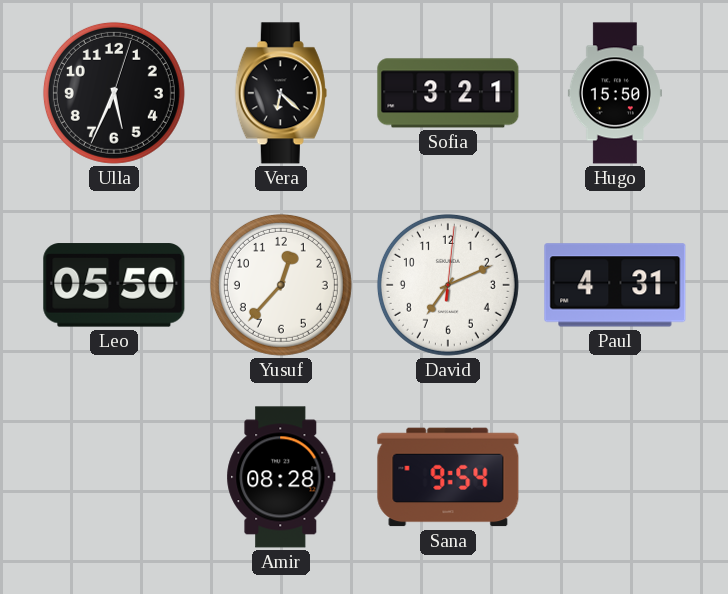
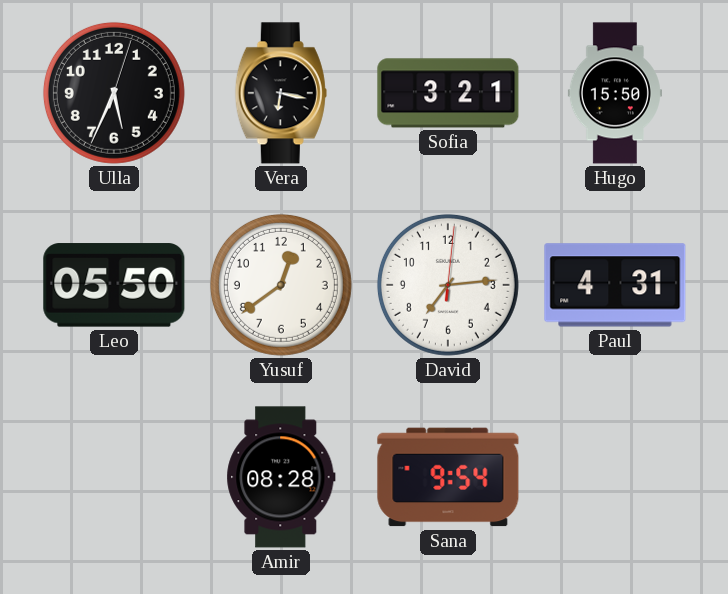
Vera: 6:22 -> 6:17 (281, 93)
Yusuf: 12:37 -> 12:39 (281, 285)
David: 7:11 -> 7:14 (448, 285)
